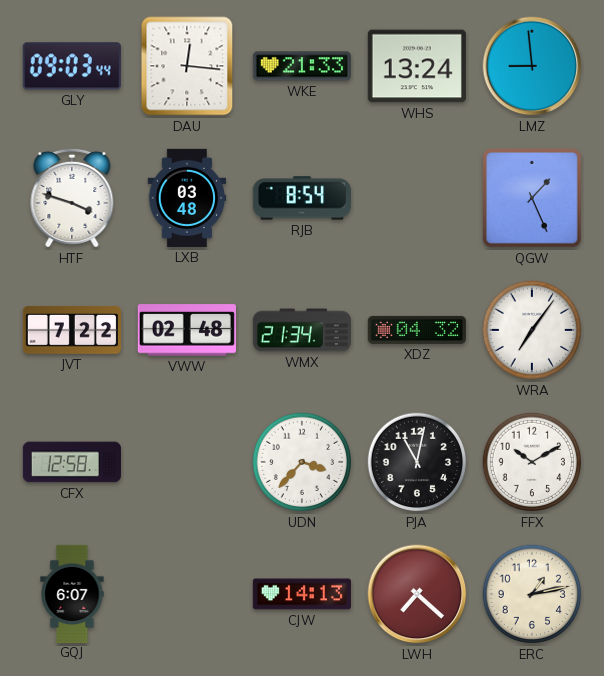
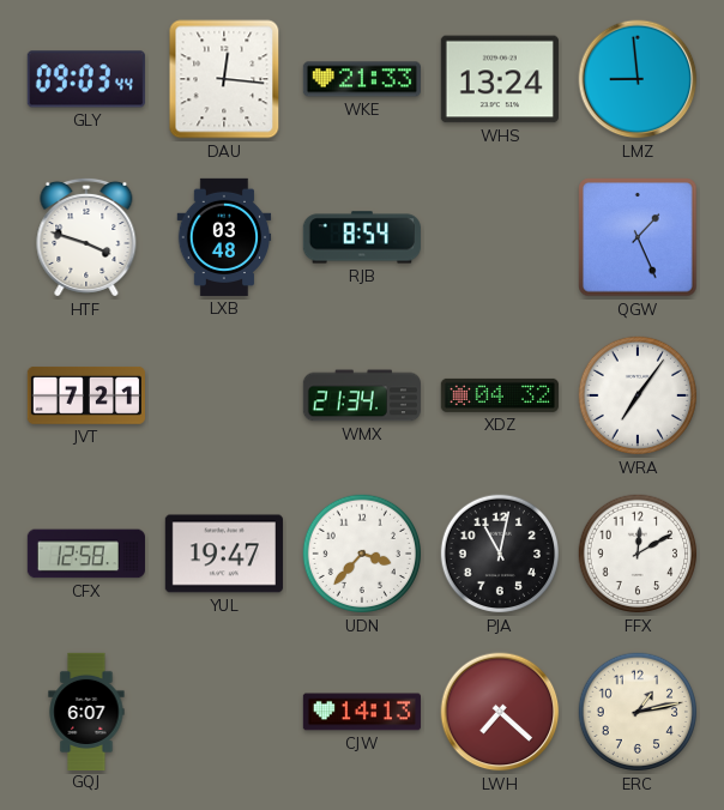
JVT: 7:22 -> 7:21 (86, 395)
VWW: 02:48 -> none (187, 330)
YUL: none -> 19:47 (224, 554)
FFX: 10:10 -> 12:10 (638, 554)
